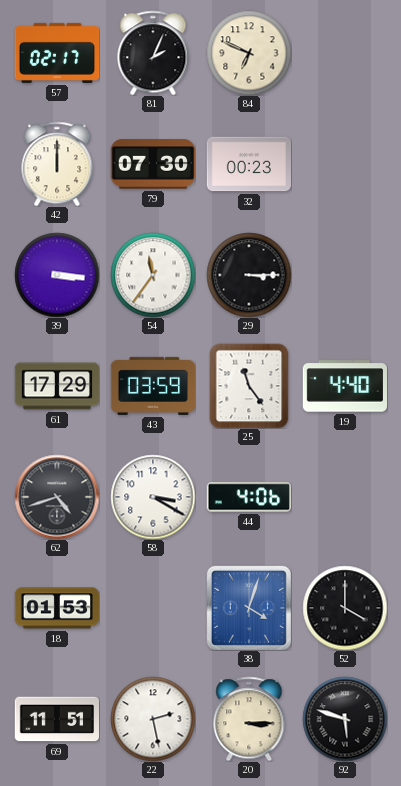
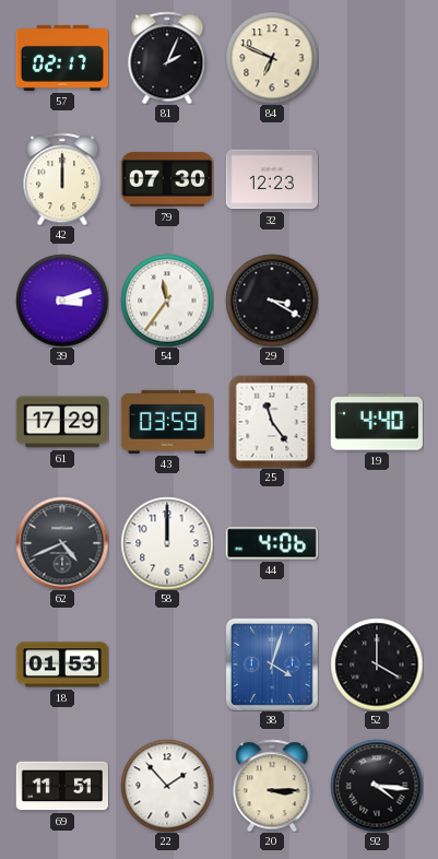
32: 00:23 -> 12:23 (272, 179)
39: 3:16 -> 3:12 (62, 301)
29: 3:15 -> 3:20 (272, 301)
62: 4:42 -> 4:41 (62, 543)
58: 3:20 -> 12:00 (167, 543)
22: 2:28 -> 1:53 (167, 786)
92: 5:48 -> 4:16 (377, 786)
